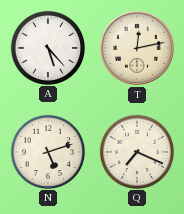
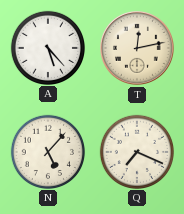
N: 5:12 -> 5:07 (47, 151)
